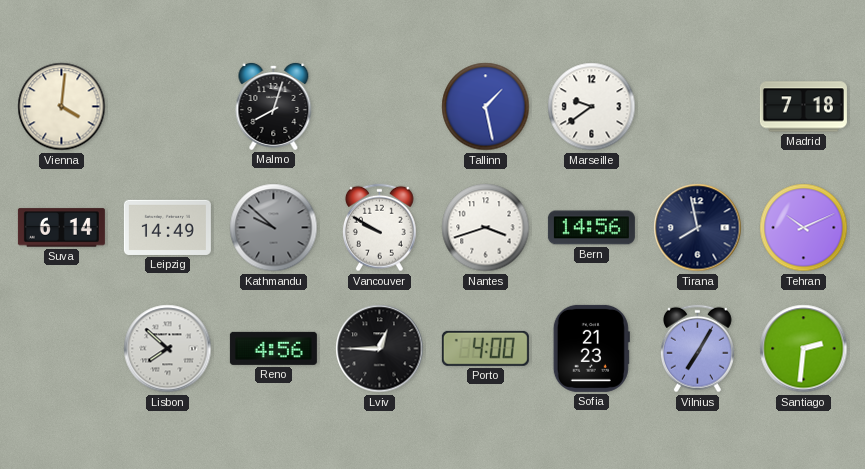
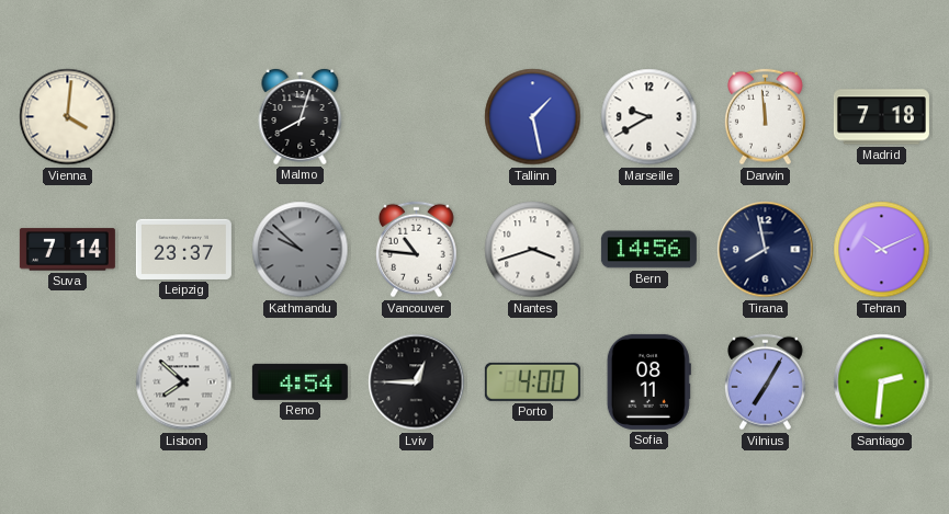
Marseille: 9:39 -> 9:40 (649, 117)
Darwin: none -> 11:59 (765, 117)
Suva: 6:14 -> 7:14 (67, 250)
Leipzig: 14:49 -> 23:37 (183, 249)
Vancouver: 9:50 -> 10:46 (416, 250)
Reno: 4:56 -> 4:54 (300, 381)
Sofia: 21:23 -> 08:11 (648, 381)
